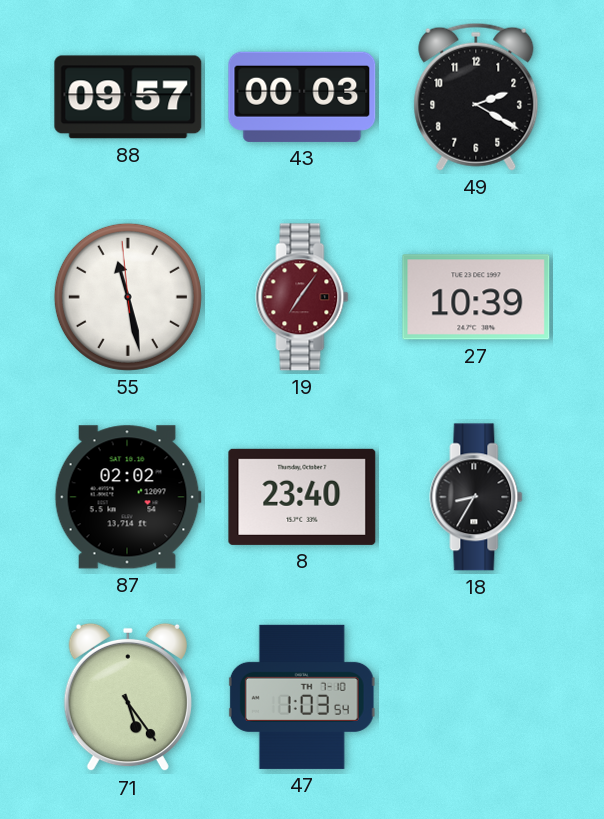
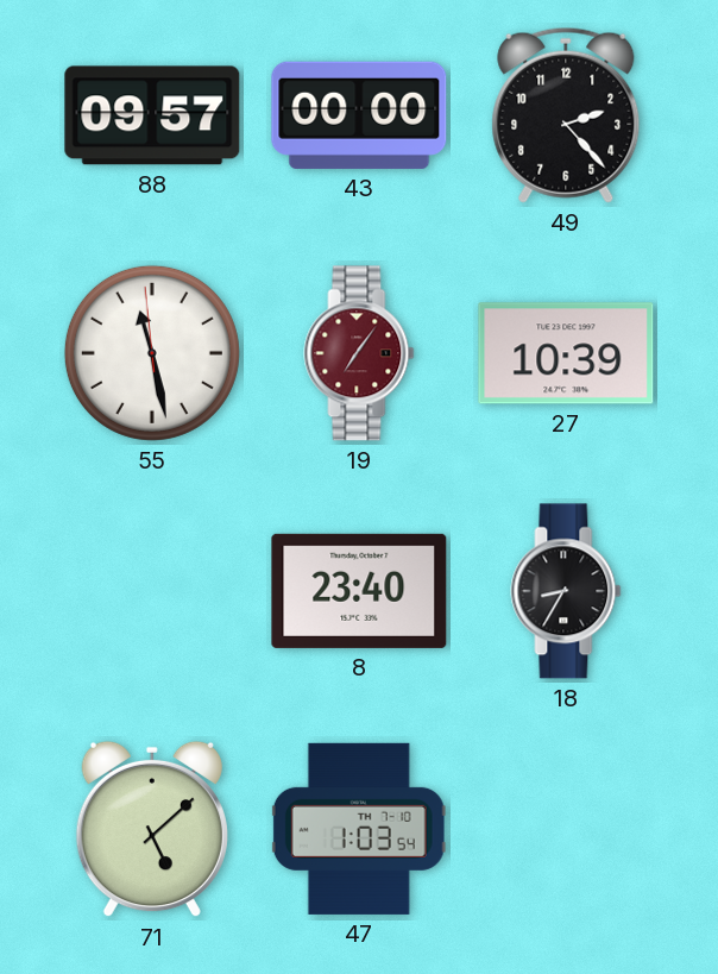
43: 00:03 -> 00:00 (359, 115)
49: 2:20 -> 2:23 (566, 115)
87: 02:02 -> none (128, 497)
71: 5:24 -> 5:08 (152, 829)
